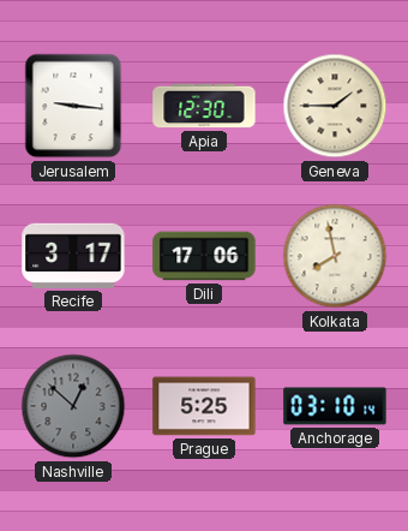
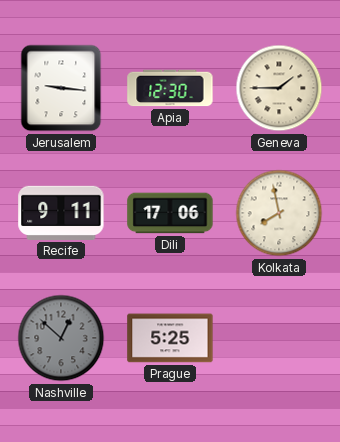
Recife: 3:17 -> 9:11 (61, 213)
Anchorage: 03:10 -> none (335, 406)
